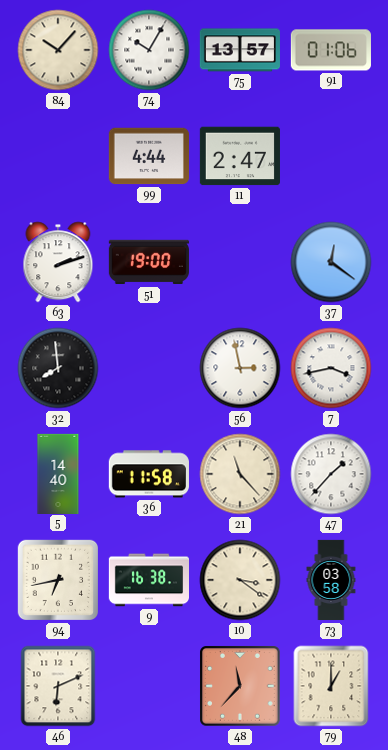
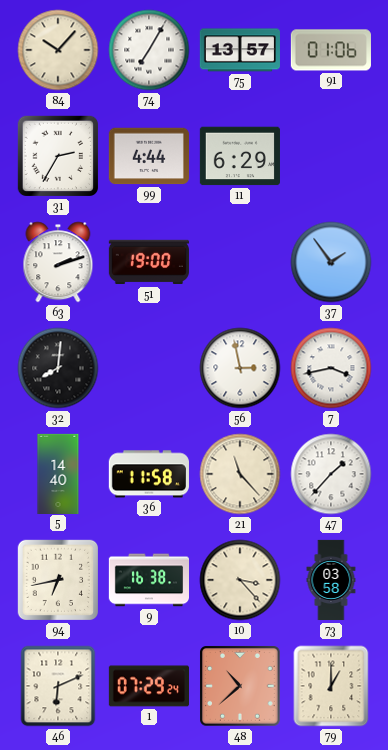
74: 10:05 -> 7:05 (149, 50)
31: none -> 2:35 (58, 156)
11: 2:47 -> 6:29 (240, 156)
37: 12:21 -> 1:54 (331, 262)
32: 7:59 -> 8:01 (58, 368)
10: 3:21 -> 3:23 (240, 580)
1: none -> 07:29 (148, 686)
48: 11:37 -> 10:38 (241, 687)
